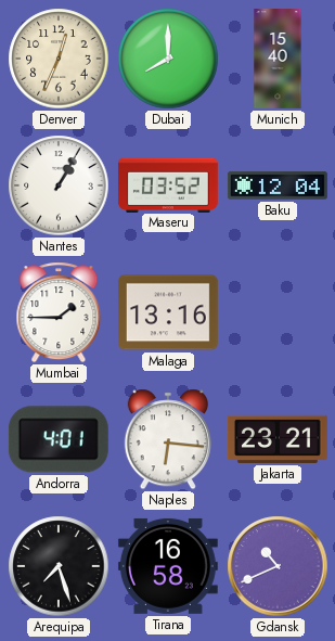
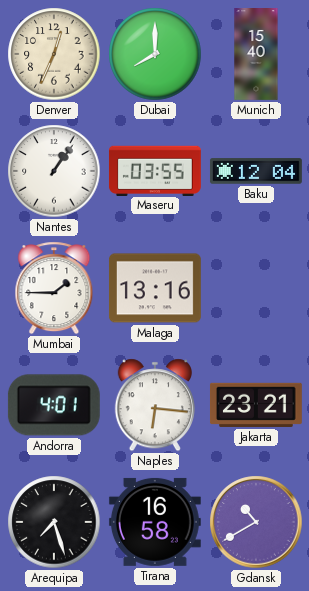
Nantes: 1:05 -> 1:06 (54, 171)
Maseru: 03:52 -> 03:55 (155, 170)
Gdansk: 10:41 -> 10:40 (256, 522)
